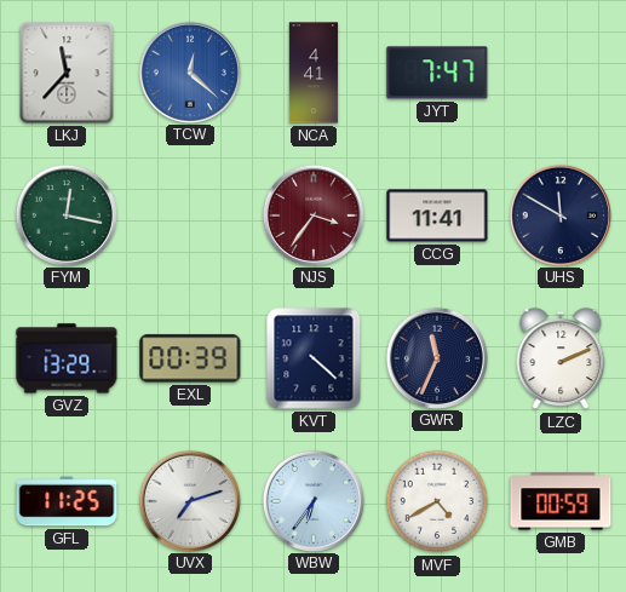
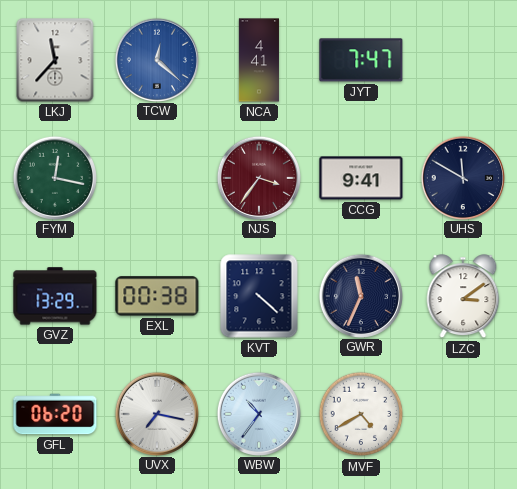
CCG: 11:41 -> 9:41 (361, 178)
EXL: 00:39 -> 00:38 (157, 296)
LZC: 2:11 -> 3:09 (463, 297)
GFL: 11:25 -> 06:20 (55, 414)
UVX: 7:12 -> 7:17 (156, 413)
WBW: 6:36 -> 10:36 (258, 413)
GMB: 00:59 -> none (561, 501)
